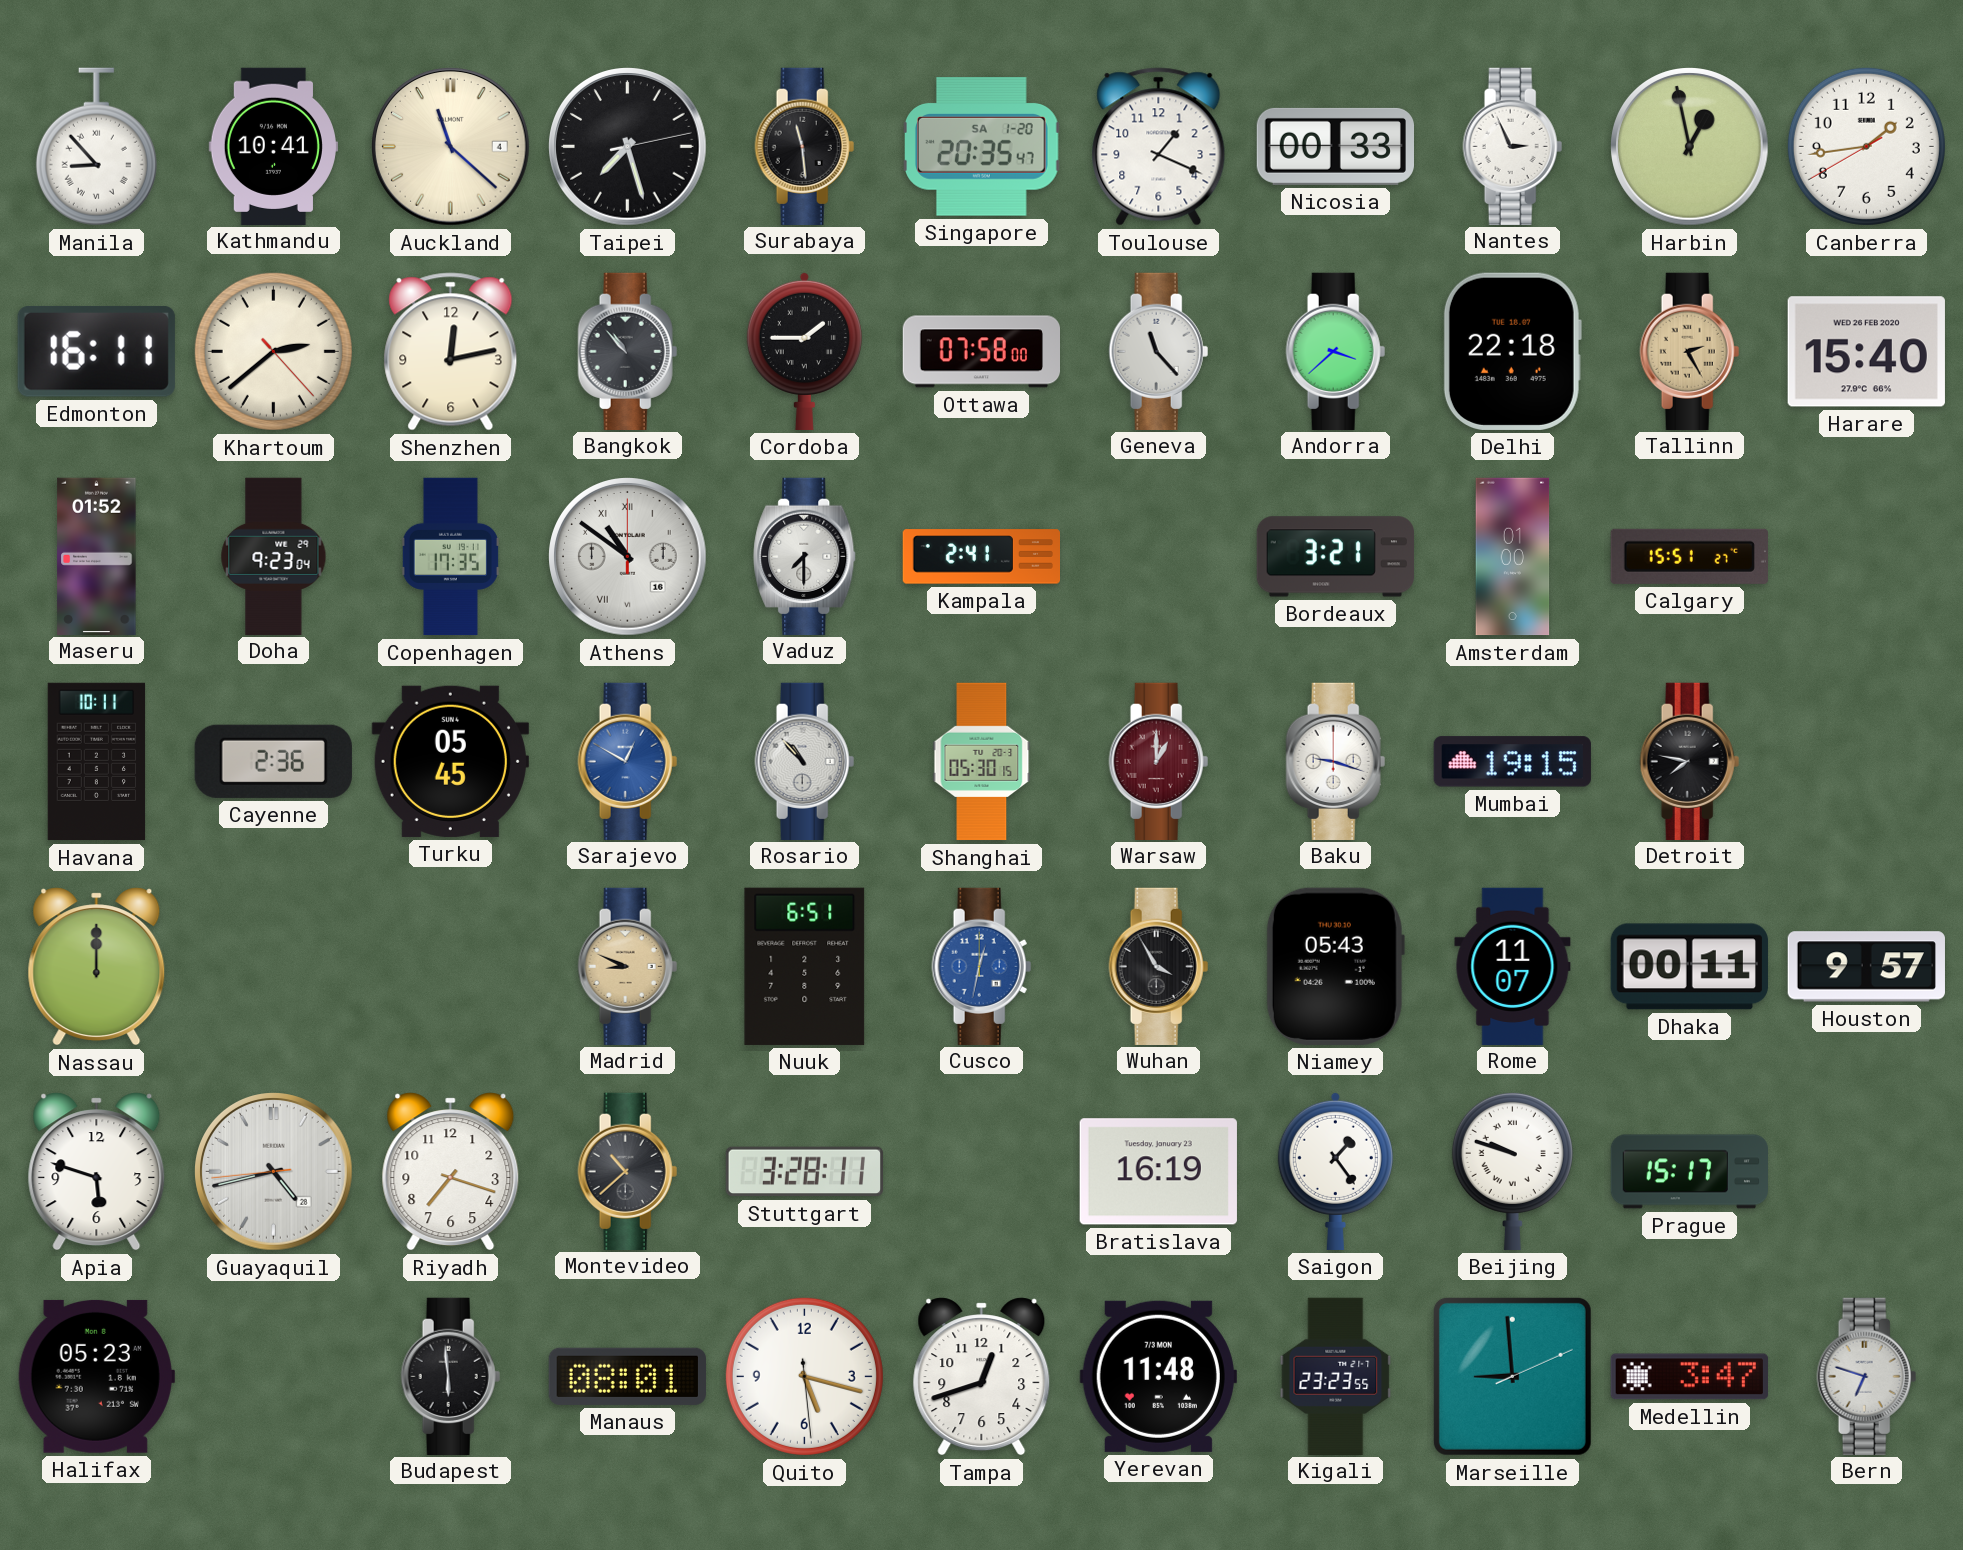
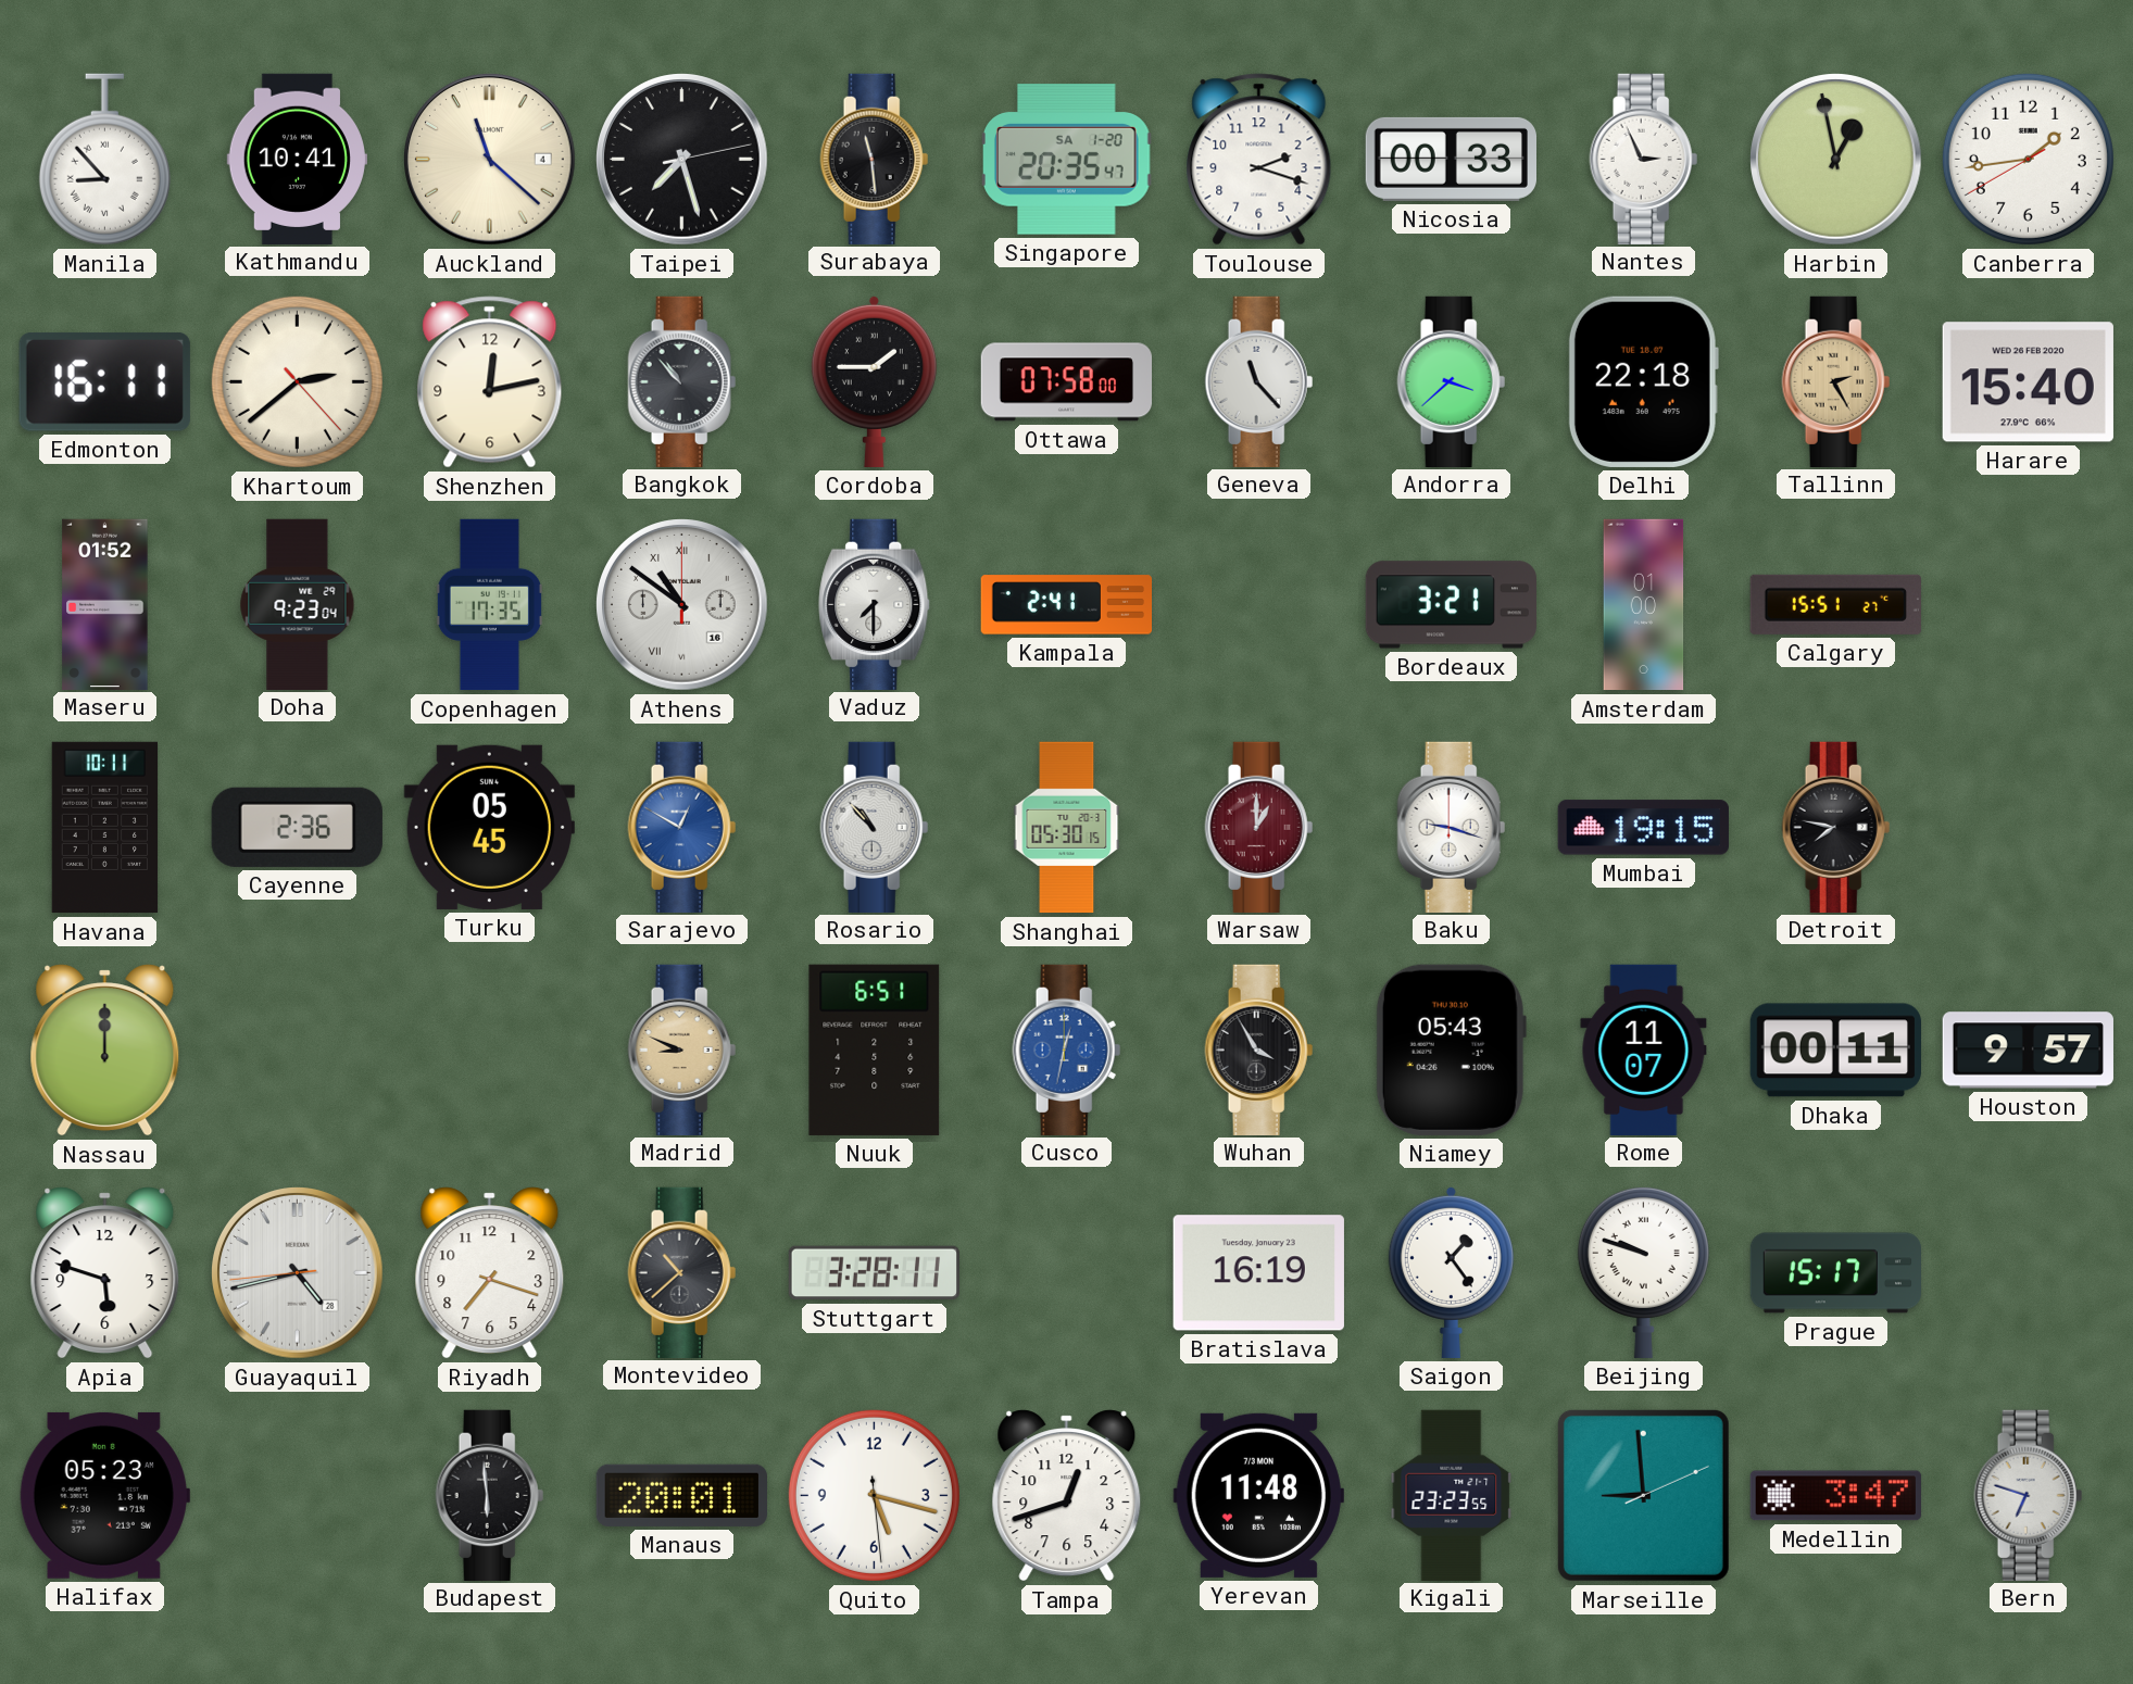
Toulouse: 1:19 -> 2:18 (1259, 160)
Manaus: 08:01 -> 20:01 (681, 1495)
